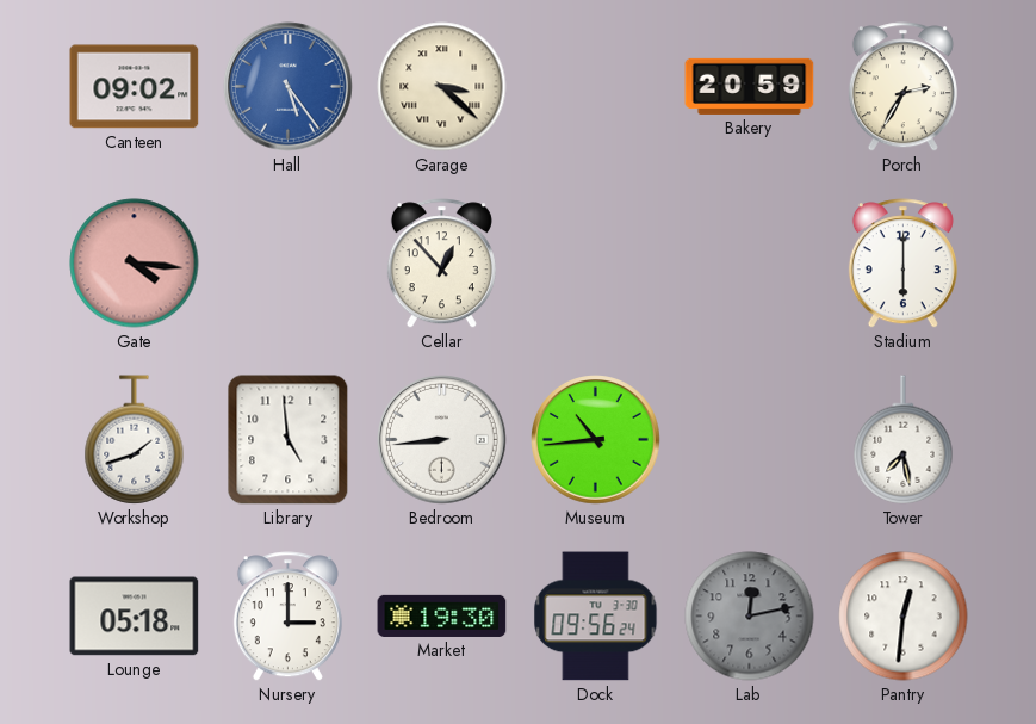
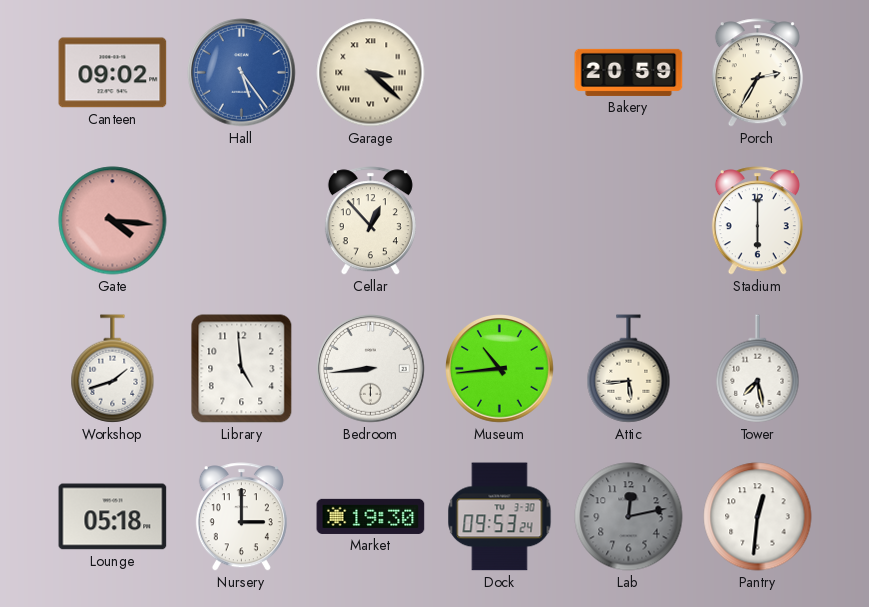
Attic: none -> 5:44 (629, 369)
Dock: 09:56 -> 09:53 (500, 517)
